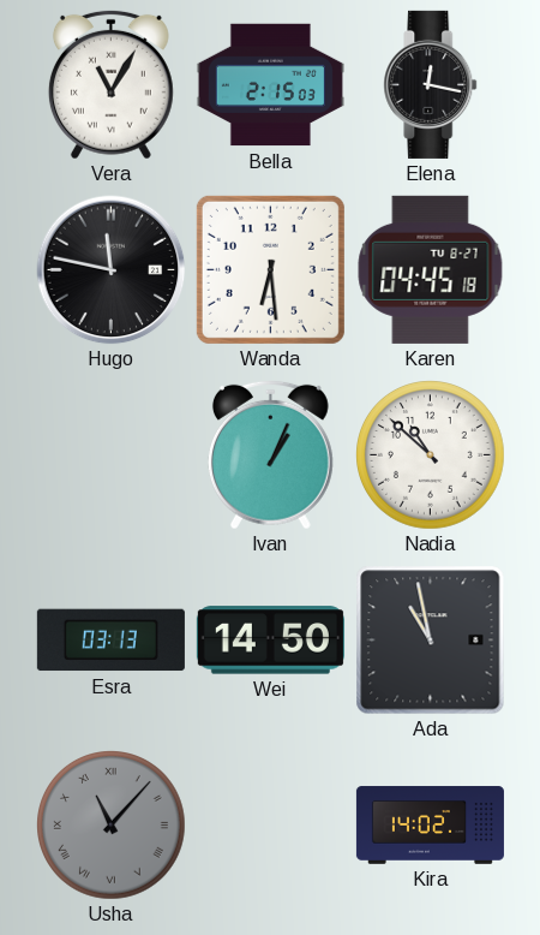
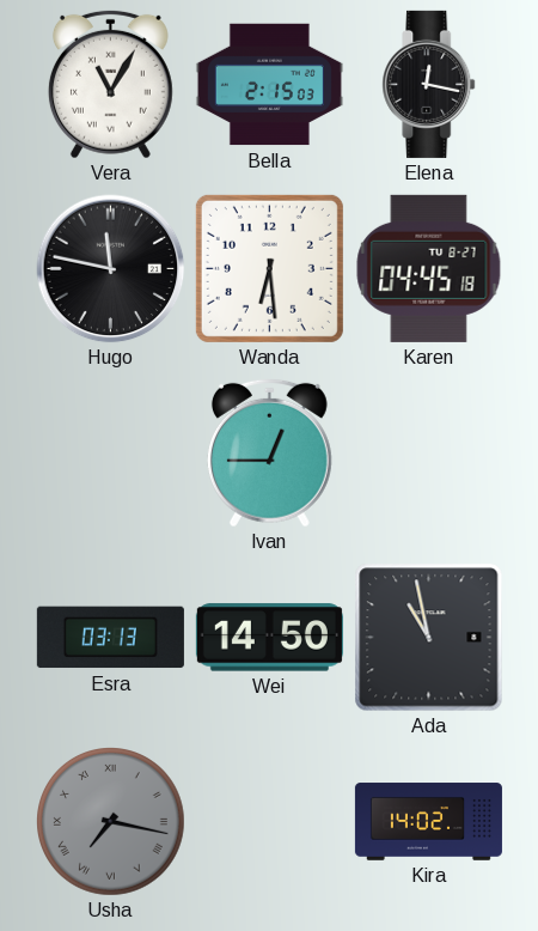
Ivan: 1:04 -> 12:45 (269, 452)
Nadia: 10:52 -> none (431, 455)
Usha: 11:07 -> 7:17 (111, 822)
